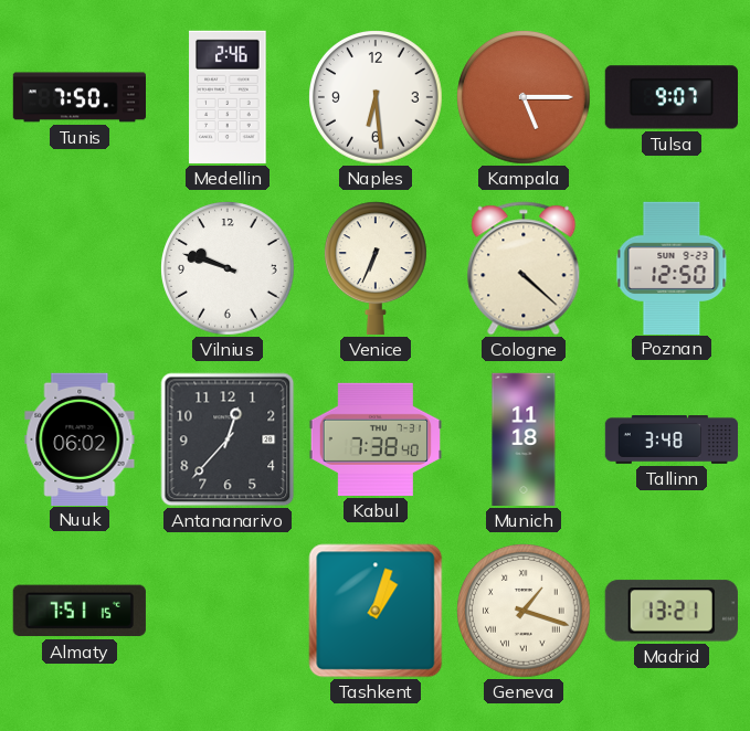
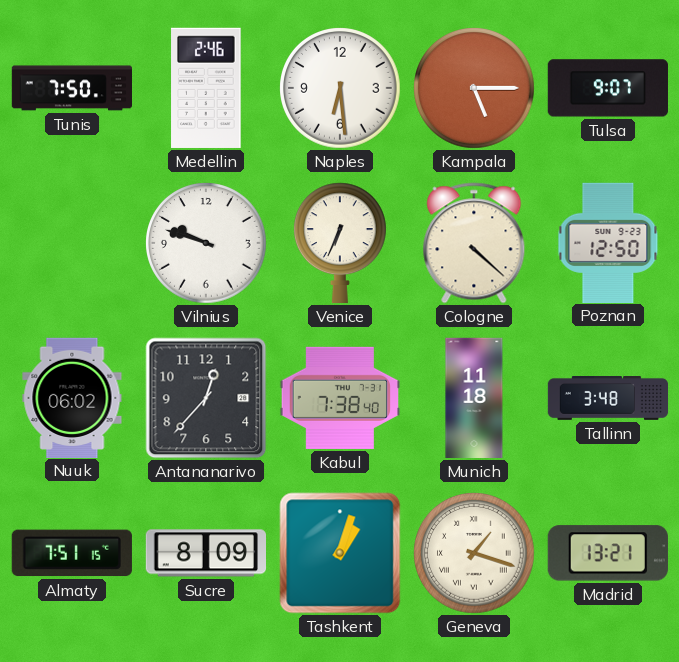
Sucre: none -> 8:09 (205, 553)
